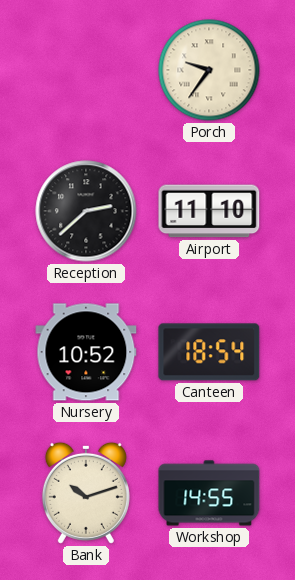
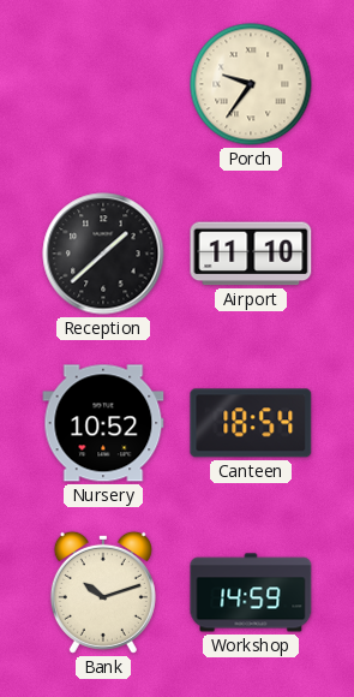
Reception: 2:38 -> 1:38 (103, 254)
Workshop: 14:55 -> 14:59 (251, 592)
